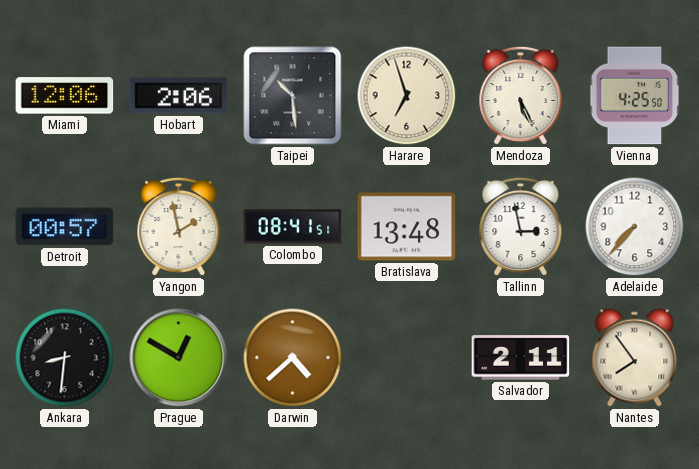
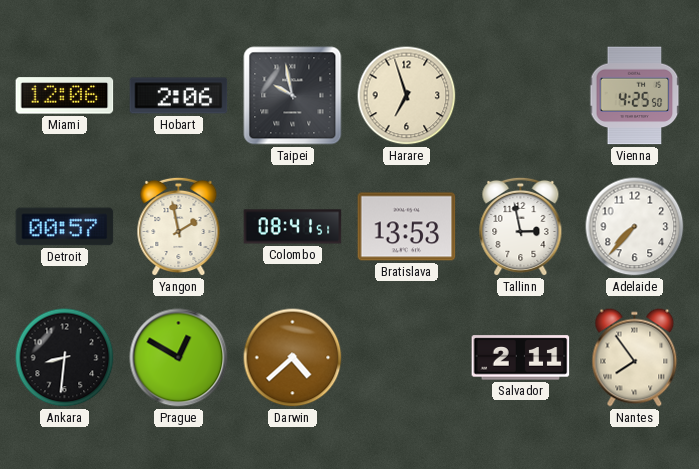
Taipei: 10:29 -> 9:58 (293, 96)
Mendoza: 5:26 -> none (521, 96)
Bratislava: 13:48 -> 13:53 (407, 227)
